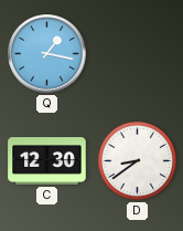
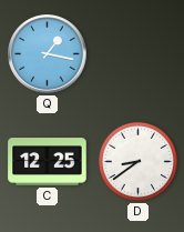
C: 12:30 -> 12:25 (48, 162)
